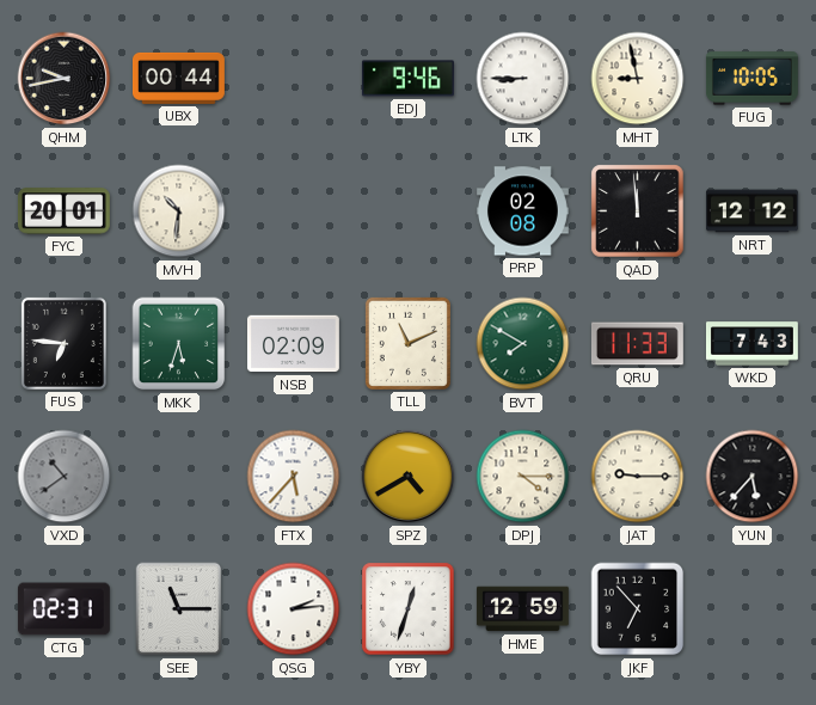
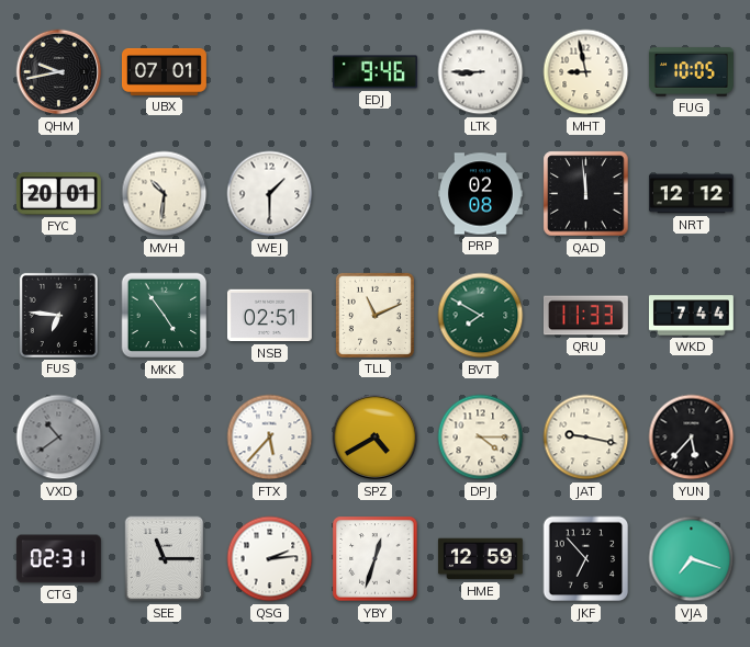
UBX: 00:44 -> 07:01 (165, 71)
WEJ: none -> 1:30 (270, 194)
MKK: 5:33 -> 4:54 (165, 316)
NSB: 02:09 -> 02:51 (269, 316)
WKD: 7:43 -> 7:44 (691, 316)
JAT: 9:15 -> 9:17 (586, 438)
VJA: none -> 7:18 (692, 559)
